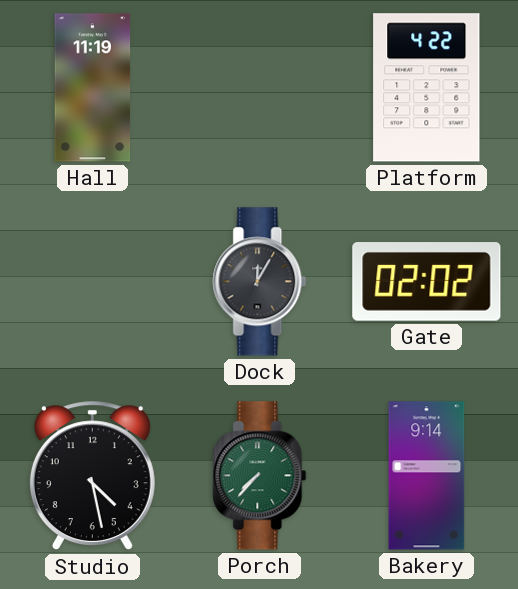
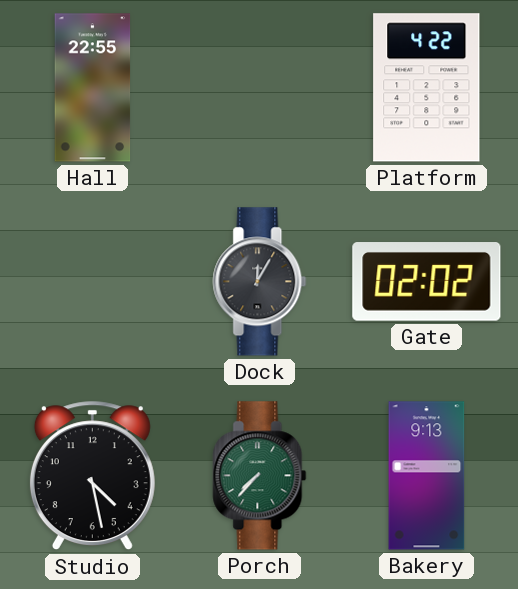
Hall: 11:19 -> 22:55 (93, 88)
Bakery: 9:14 -> 9:13 (427, 476)
